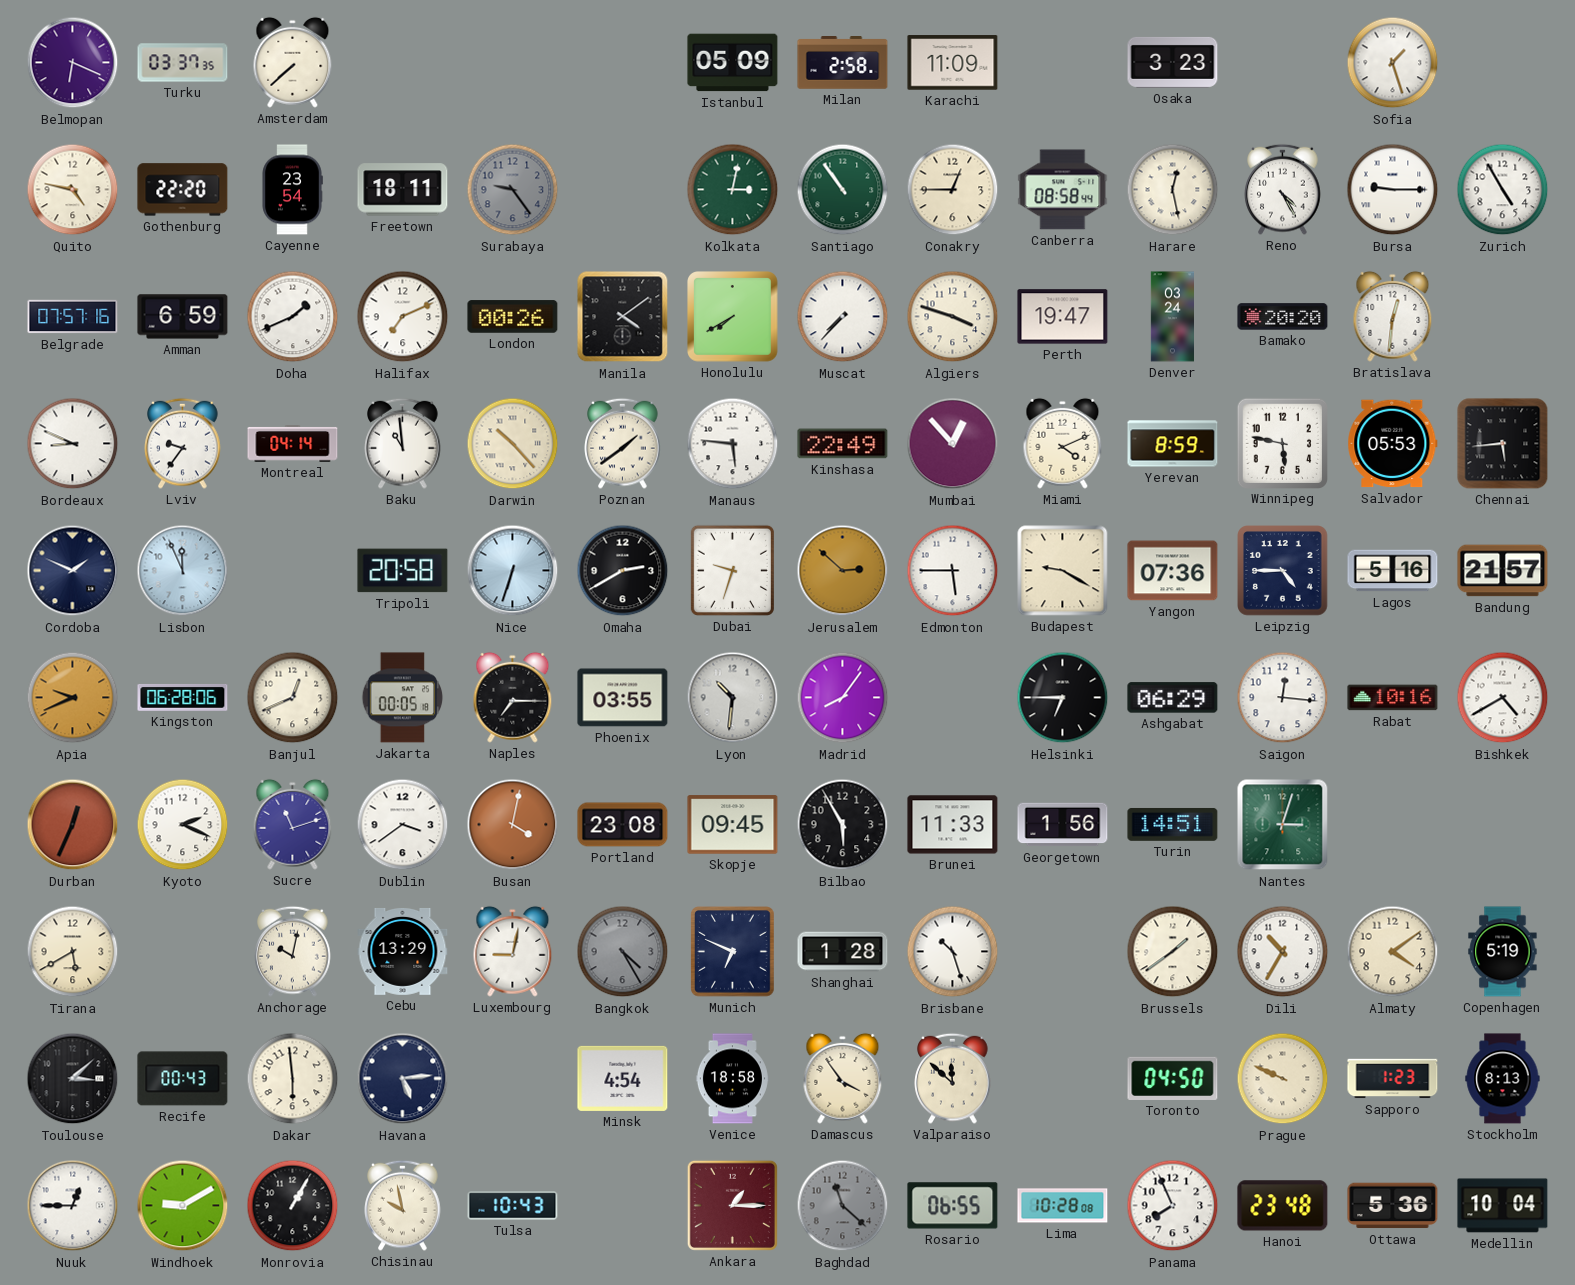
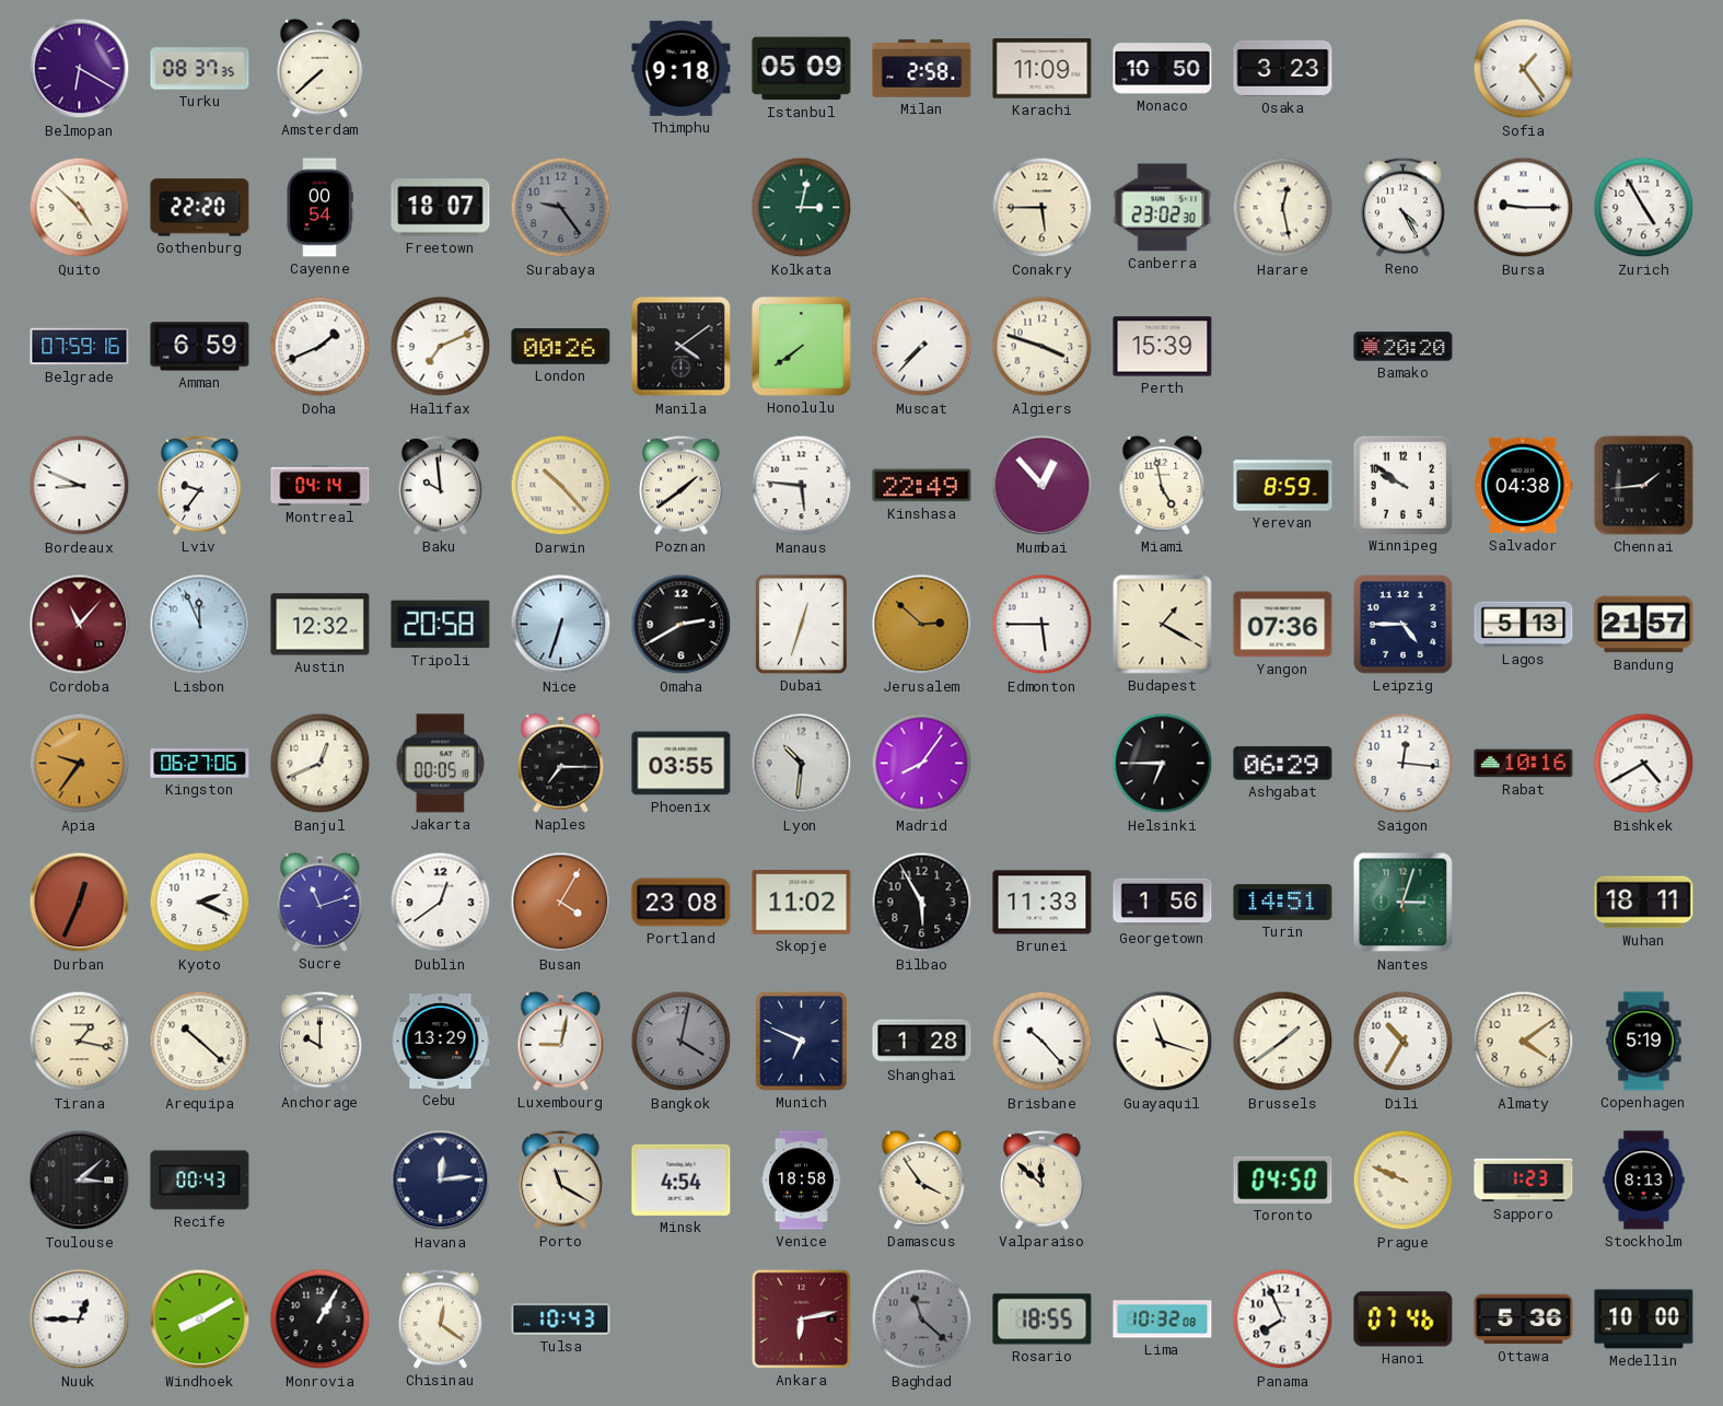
Belmopan: 6:19 -> 6:20 (80, 69)
Turku: 03:37 -> 08:37 (200, 69)
Thimphu: none -> 9:18 (682, 68)
Monaco: none -> 10:50 (1163, 69)
Sofia: 1:27 -> 1:24 (1524, 69)
Quito: 4:47 -> 4:52 (80, 208)
Cayenne: 23:54 -> 00:54 (319, 208)
Freetown: 18:11 -> 18:07 (441, 208)
Santiago: 10:54 -> none (843, 190)
Conakry: 12:45 -> 5:45 (1043, 208)
Canberra: 08:58 -> 23:02 (1163, 208)
Belgrade: 07:57 -> 07:59 (80, 347)
Honolulu: 7:40 -> 7:39 (802, 347)
Perth: 19:47 -> 15:39 (1163, 347)
Denver: 03:24 -> none (1172, 317)
Bratislava: 12:31 -> none (1393, 316)
Baku: 10:59 -> 9:59 (441, 485)
Miami: 4:11 -> 4:58 (1163, 485)
Winnipeg: 5:47 -> 9:51 (1402, 485)
Salvador: 05:53 -> 04:38 (1524, 486)
Chennai: 5:44 -> 1:44 (1644, 486)
Cordoba: 1:49 -> 11:07 (80, 625)
Cordoba dial: navy -> burgundy (80, 625)
Austin: none -> 12:32 (321, 625)
Dubai: 9:33 -> 12:33 (801, 624)
Budapest: 9:20 -> 1:20 (1163, 625)
Lagos: 5:16 -> 5:13 (1524, 625)
Apia: 9:41 -> 9:36 (80, 764)
Kingston: 06:28 -> 06:27 (200, 764)
Dublin: 3:39 -> 12:39 (441, 903)
Busan: 4:02 -> 4:05 (561, 903)
Skopje: 09:45 -> 11:02 (802, 903)
Wuhan: none -> 18:11 (1644, 903)
Tirana: 5:40 -> 1:17 (80, 1042)
Arequipa: none -> 10:22 (200, 1042)
Anchorage: 10:02 -> 10:00 (321, 1041)
Bangkok: 4:25 -> 4:02 (682, 1042)
Brisbane: 10:27 -> 10:23 (1043, 1042)
Guayaquil: none -> 11:18 (1163, 1042)
Dakar: 5:59 -> none (293, 1079)
Havana: 5:14 -> 12:14 (441, 1181)
Porto: none -> 11:20 (561, 1180)
Windhoek: 9:10 -> 8:10 (200, 1320)
Chisinau: 9:58 -> 12:21 (441, 1318)
Ankara: 1:15 -> 6:13 (801, 1318)
Rosario: 06:55 -> 18:55 (1043, 1320)
Lima: 10:28 -> 10:32 (1163, 1320)
Hanoi: 23:48 -> 07:46 (1404, 1320)
Medellin: 10:04 -> 10:00 (1644, 1320)
